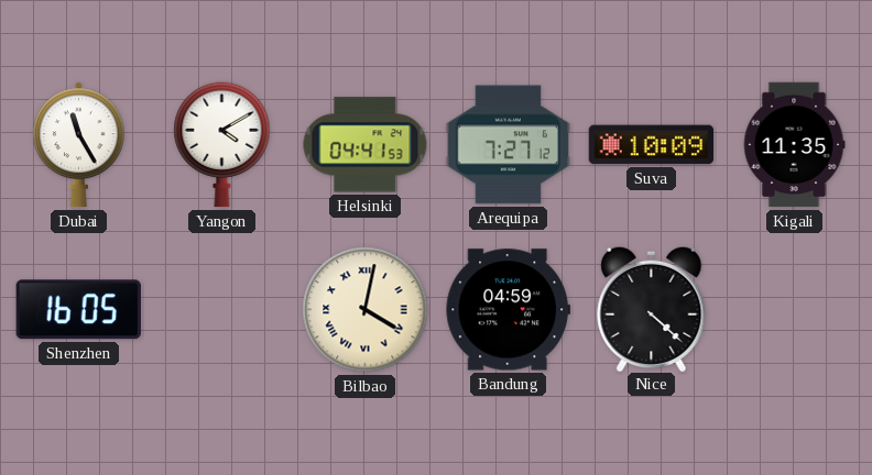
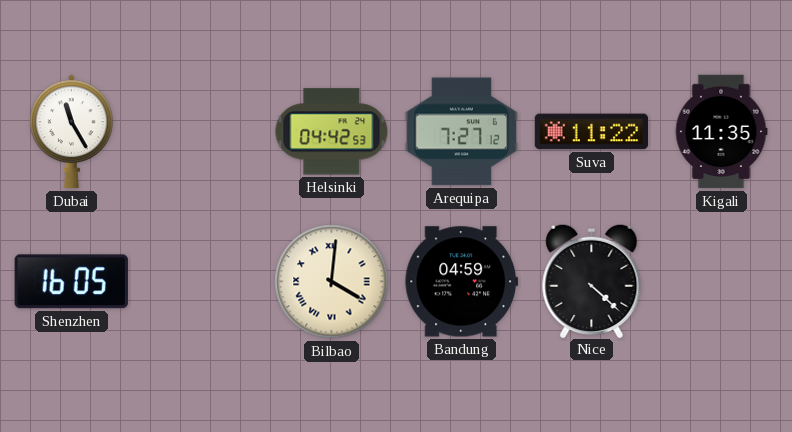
Yangon: 4:10 -> none (222, 145)
Helsinki: 04:41 -> 04:42 (332, 132)
Suva: 10:09 -> 11:22 (592, 132)
Bilbao: 4:02 -> 4:01 (332, 282)
